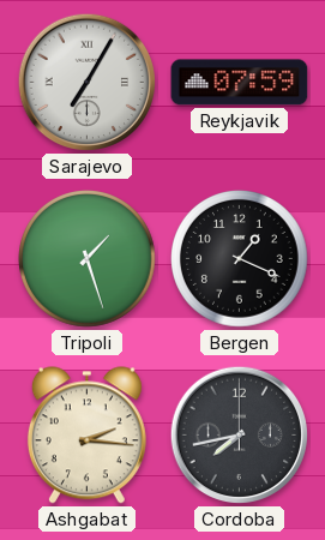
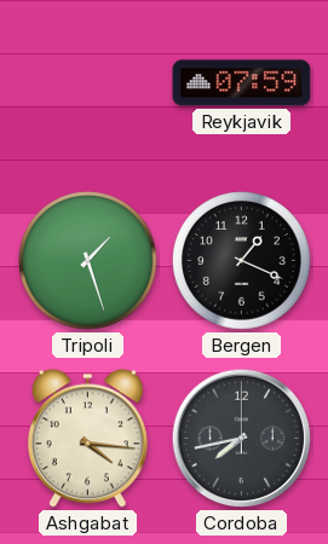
Sarajevo: 7:05 -> none (88, 83)
Ashgabat: 2:16 -> 4:16 (87, 439)
